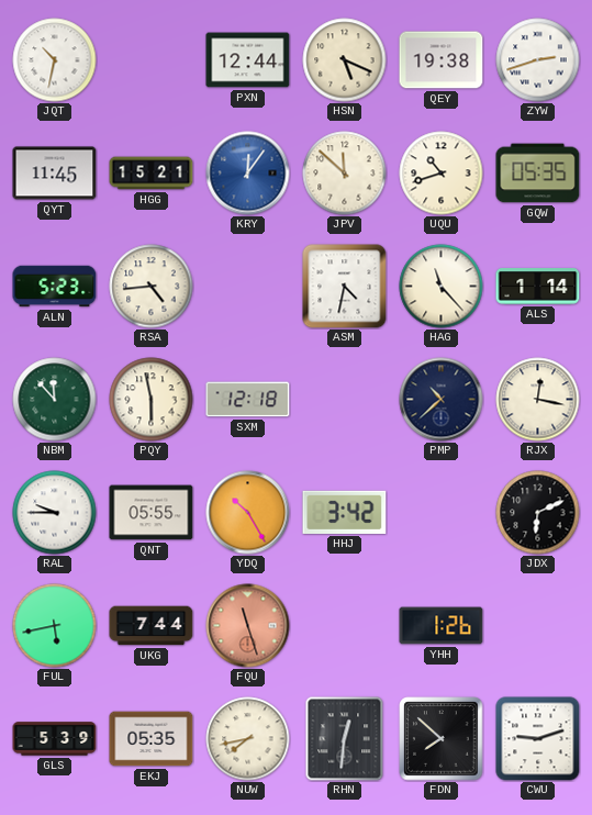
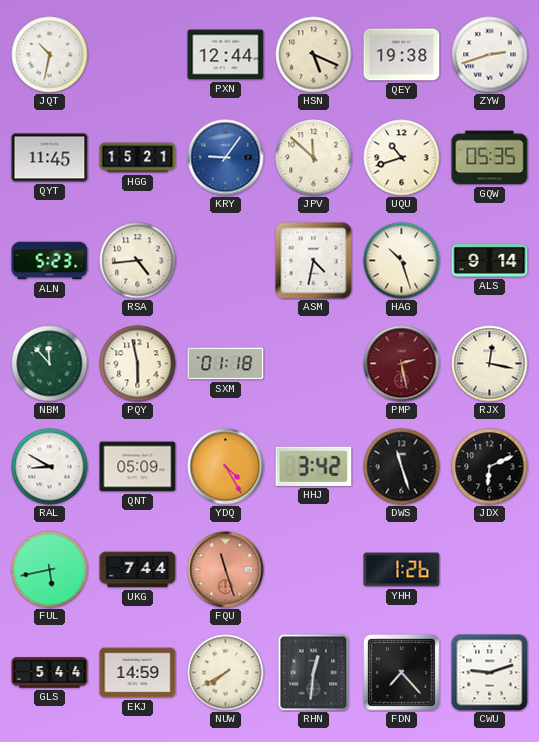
KRY: 12:06 -> 9:06 (226, 158)
HAG: 11:23 -> 10:27 (402, 261)
ALS: 1:14 -> 9:14 (490, 261)
SXM: 12:18 -> 01:18 (226, 364)
PMP: 10:38 -> 2:28 (402, 364)
PMP dial: navy -> burgundy (402, 364)
RAL: 9:45 -> 8:50 (50, 467)
QNT: 05:55 -> 05:09 (138, 467)
YDQ: 10:25 -> 4:25 (226, 467)
DWS: none -> 11:27 (402, 467)
GLS: 5:39 -> 5:44 (50, 673)
EKJ: 05:35 -> 14:59 (138, 673)
NUW: 7:43 -> 7:40 (226, 673)
FDN: 7:52 -> 7:23 (402, 673)
